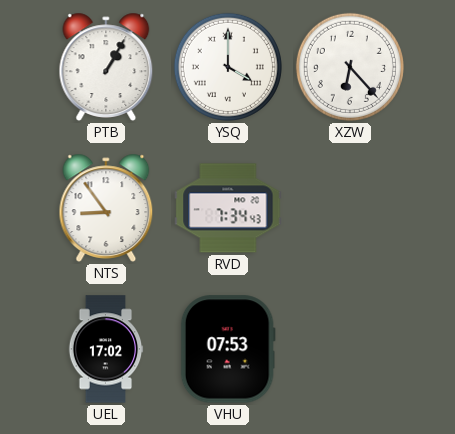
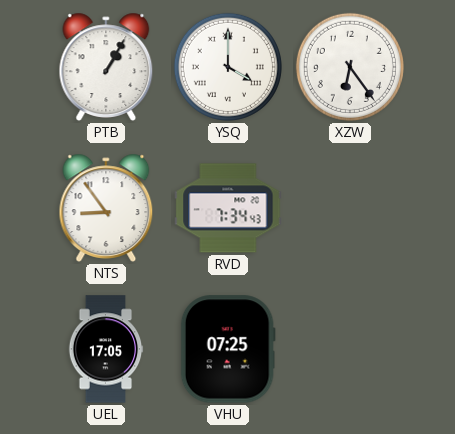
XZW: 6:23 -> 6:24 (350, 67)
UEL: 17:02 -> 17:05 (106, 349)
VHU: 07:53 -> 07:25 (228, 349)
